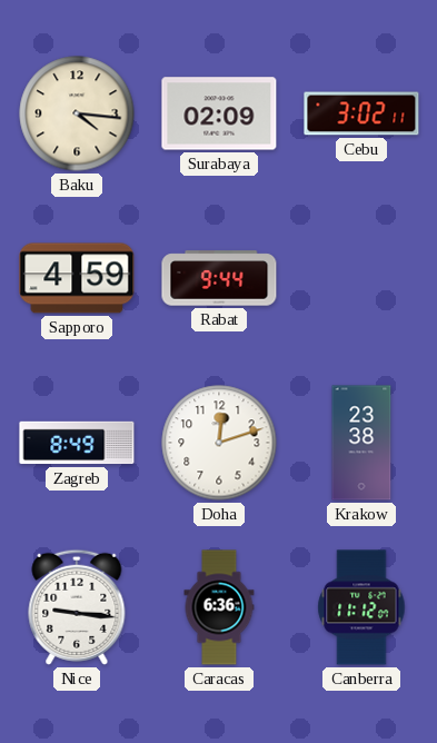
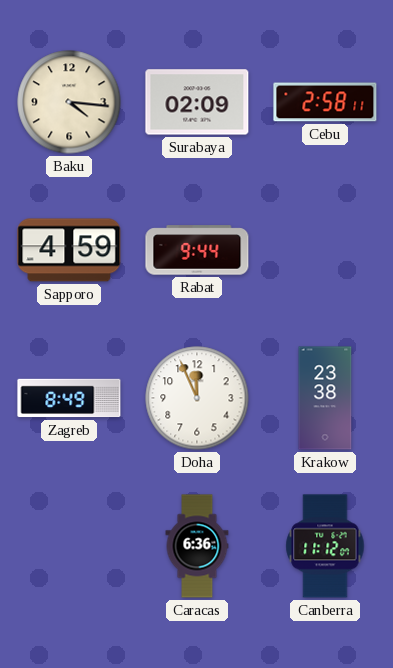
Cebu: 3:02 -> 2:58 (325, 102)
Doha: 12:12 -> 11:56 (197, 398)
Nice: 9:16 -> none (77, 607)
